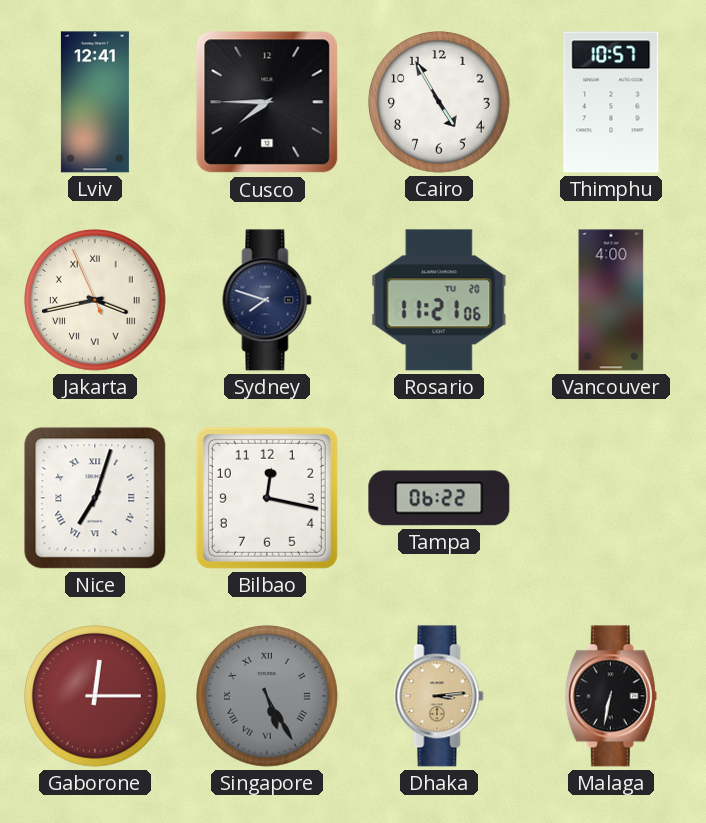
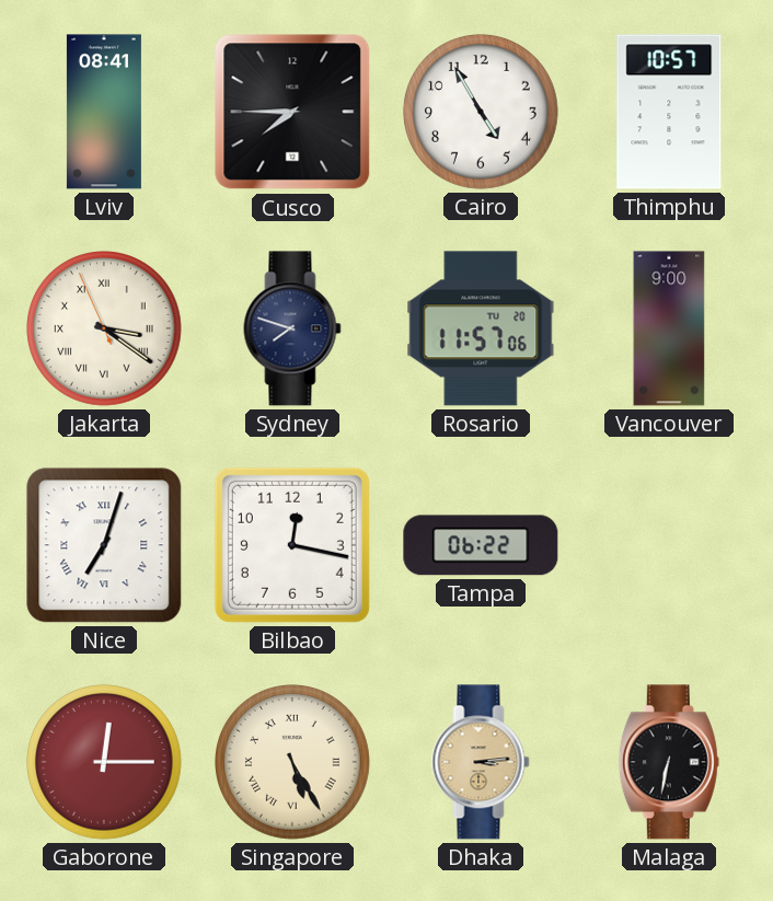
Lviv: 12:41 -> 08:41 (104, 112)
Jakarta: 3:42 -> 3:20 (105, 330)
Rosario: 11:21 -> 11:57 (481, 328)
Vancouver: 4:00 -> 9:00 (669, 328)
Singapore dial: grey -> cream (293, 763)
